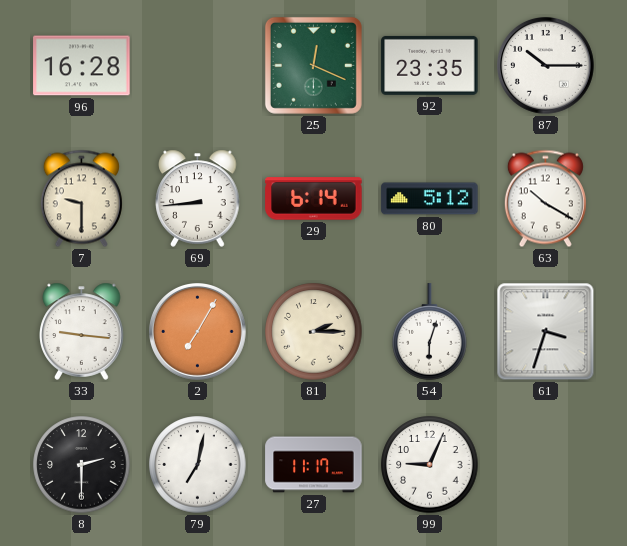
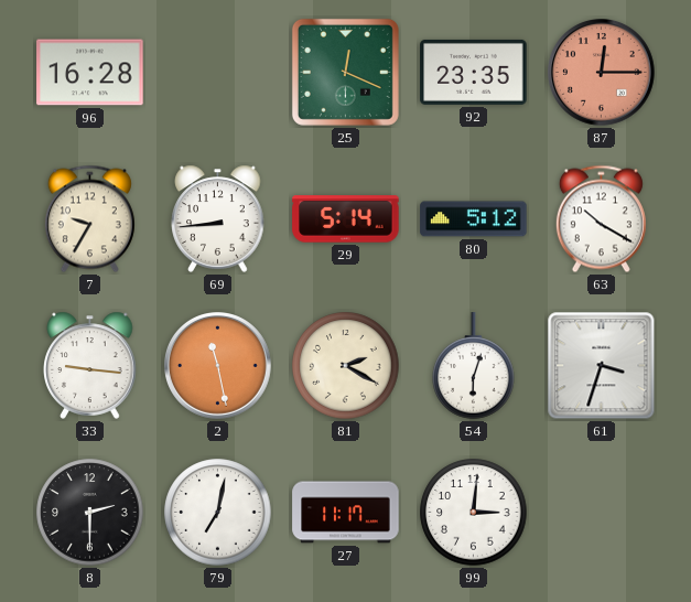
87: 10:15 -> 12:15 (602, 73)
87 dial: white -> salmon (602, 73)
7: 9:30 -> 9:35 (89, 219)
29: 6:14 -> 5:14 (346, 219)
2: 7:05 -> 11:28 (218, 366)
81: 2:15 -> 2:20 (346, 366)
99: 9:04 -> 3:01 (474, 513)
